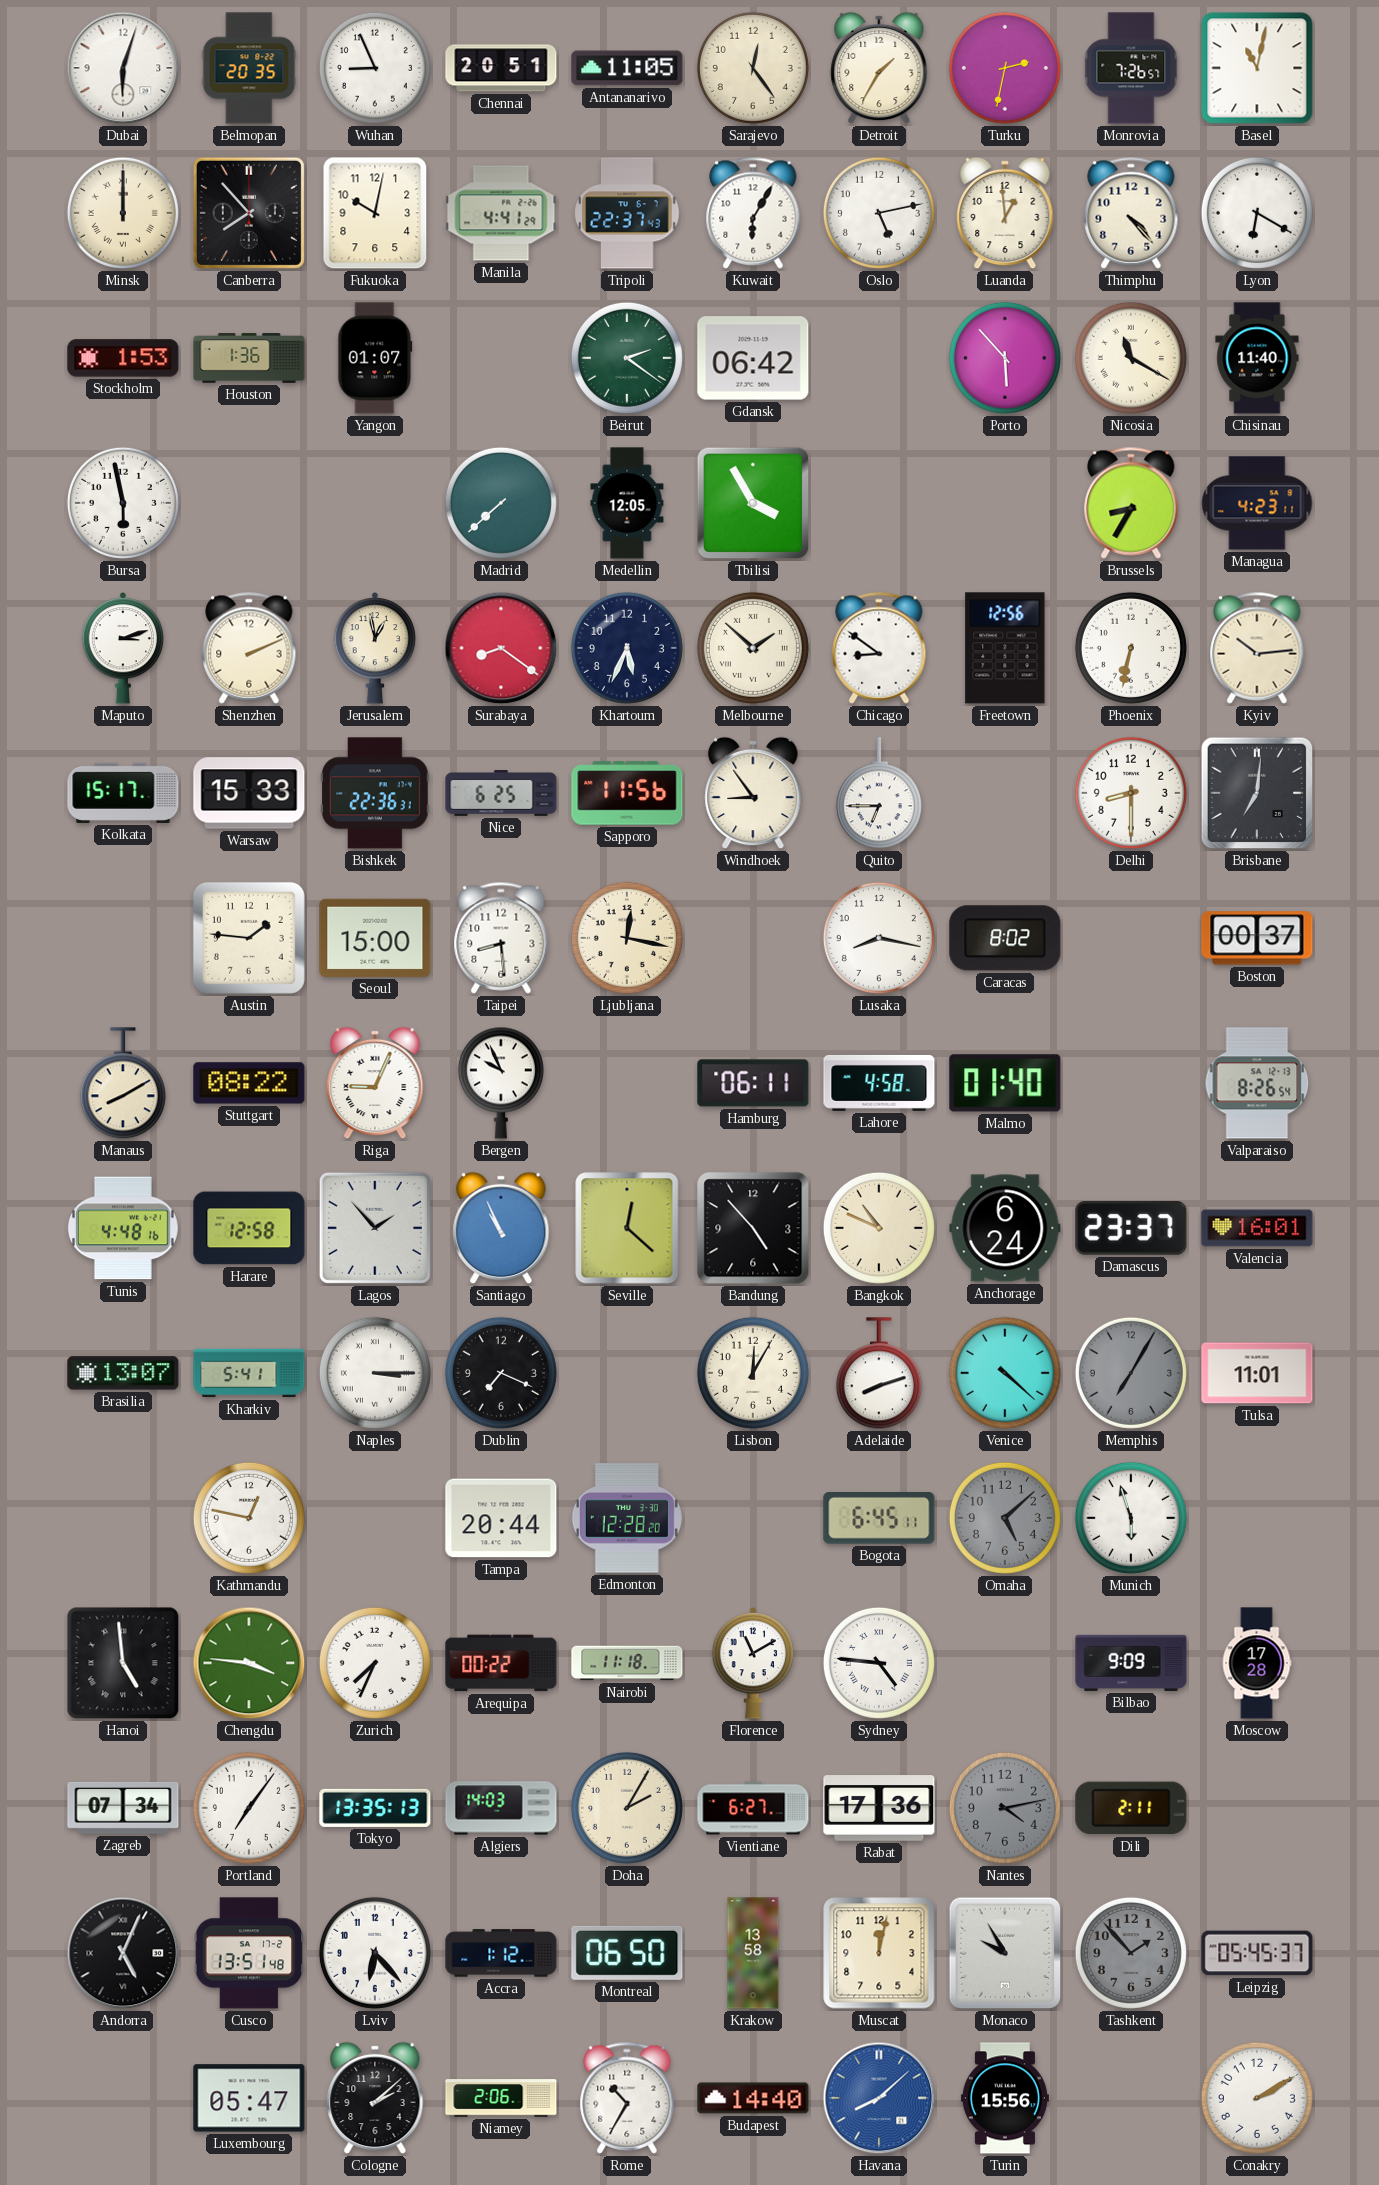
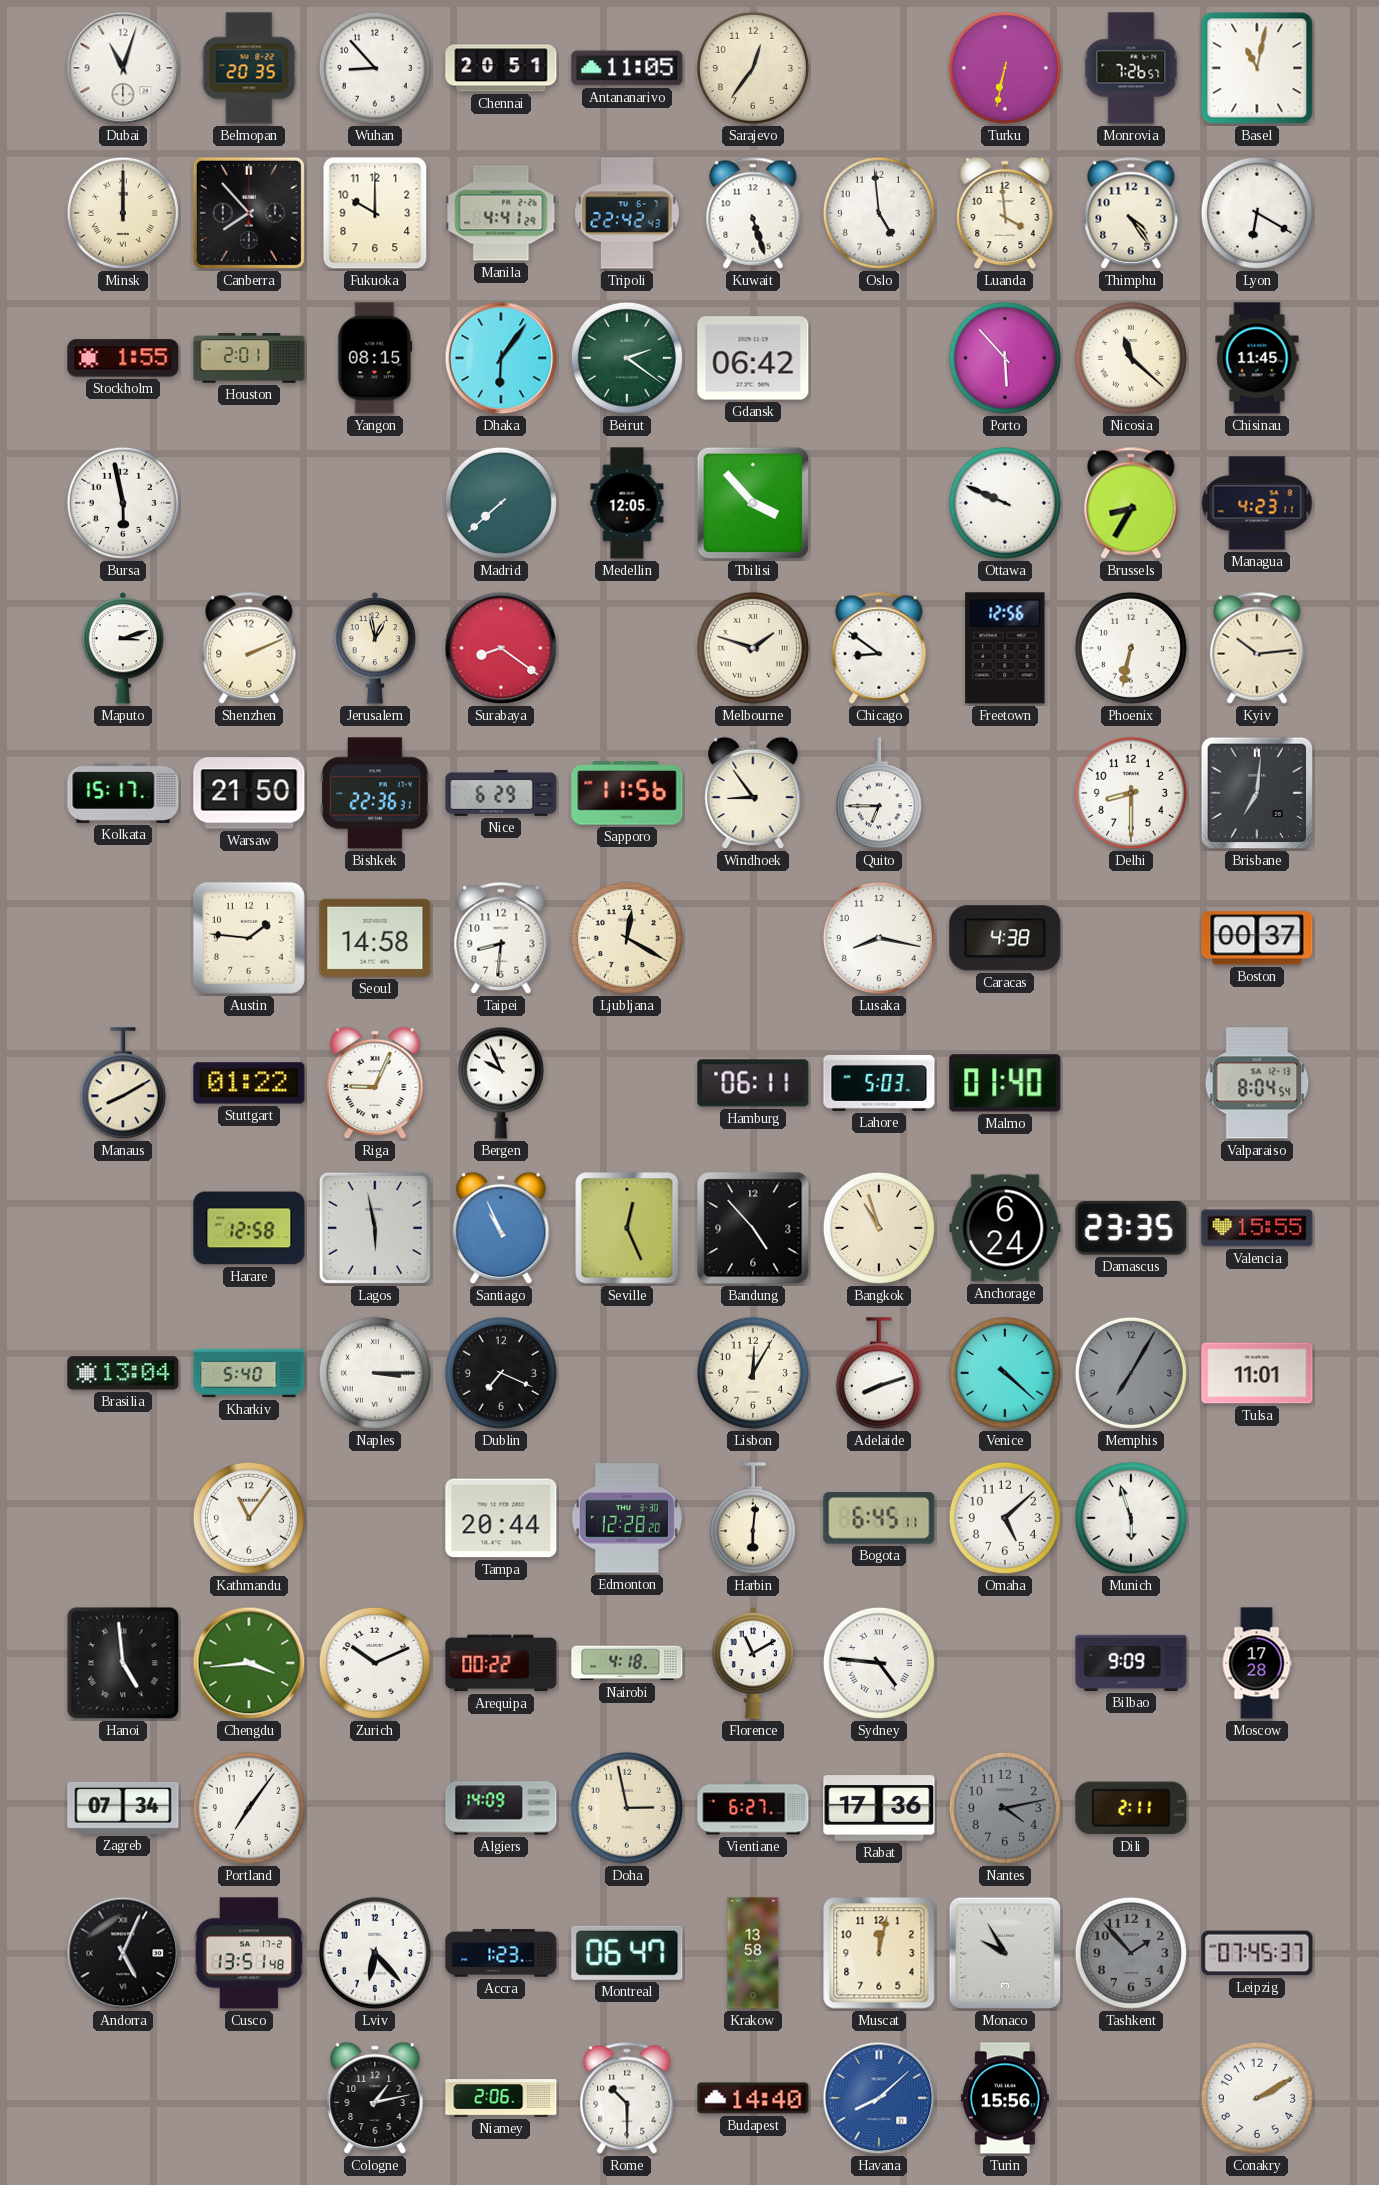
Dubai: 6:03 -> 11:03 (123, 68)
Wuhan: 8:56 -> 8:53 (375, 68)
Sarajevo: 12:24 -> 12:36 (753, 68)
Detroit: 1:35 -> none (879, 68)
Turku: 2:32 -> 6:32 (1005, 68)
Fukuoka: 10:02 -> 10:00 (375, 213)
Tripoli: 22:37 -> 22:42 (627, 213)
Kuwait: 6:05 -> 5:27 (753, 213)
Oslo: 5:13 -> 4:59 (879, 213)
Luanda: 12:59 -> 3:59 (1005, 213)
Thimphu: 4:23 -> 4:24 (1131, 213)
Stockholm: 1:53 -> 1:55 (123, 358)
Houston: 1:36 -> 2:01 (249, 358)
Yangon: 01:07 -> 08:15 (375, 358)
Dhaka: none -> 6:06 (501, 358)
Nicosia: 11:20 -> 11:22 (1131, 358)
Chisinau: 11:40 -> 11:45 (1257, 358)
Tbilisi: 3:55 -> 3:53 (753, 503)
Ottawa: none -> 9:49 (1005, 503)
Khartoum: 5:34 -> none (627, 648)
Melbourne: 1:52 -> 1:48 (753, 648)
Warsaw: 15:33 -> 21:50 (249, 793)
Nice: 6:25 -> 6:29 (501, 794)
Seoul: 15:00 -> 14:58 (375, 938)
Taipei: 8:29 -> 8:31 (501, 938)
Ljubljana: 12:17 -> 12:20 (627, 938)
Caracas: 8:02 -> 4:38 (1005, 938)
Stuttgart: 08:22 -> 01:22 (249, 1083)
Lahore: 4:58 -> 5:03 (879, 1083)
Valparaiso: 8:26 -> 8:04 (1257, 1083)
Tunis: 4:48 -> none (123, 1228)
Lagos: 1:53 -> 5:58 (375, 1228)
Seville: 12:22 -> 12:26 (627, 1228)
Bangkok: 10:49 -> 10:57 (879, 1228)
Damascus: 23:37 -> 23:35 (1131, 1229)
Valencia: 16:01 -> 15:55 (1257, 1228)
Brasilia: 13:07 -> 13:04 (123, 1373)
Kharkiv: 5:41 -> 5:40 (249, 1373)
Kathmandu: 12:47 -> 11:06 (249, 1518)
Harbin: none -> 6:01 (753, 1519)
Omaha dial: grey -> white (1005, 1518)
Chengdu: 3:46 -> 3:44 (249, 1663)
Zurich: 7:34 -> 10:11 (375, 1663)
Nairobi: 11:18 -> 4:18 (627, 1663)
Tokyo: 13:35 -> none (375, 1808)
Algiers: 14:03 -> 14:09 (501, 1808)
Doha: 2:05 -> 2:58 (627, 1808)
Accra: 1:12 -> 1:23 (501, 1953)
Montreal: 06:50 -> 06:47 (627, 1953)
Leipzig: 05:45 -> 07:45 (1257, 1953)
Luxembourg: 05:47 -> none (249, 2098)
Cologne: 2:08 -> 1:13 (375, 2098)
Rome: 10:35 -> 10:30 (627, 2098)
